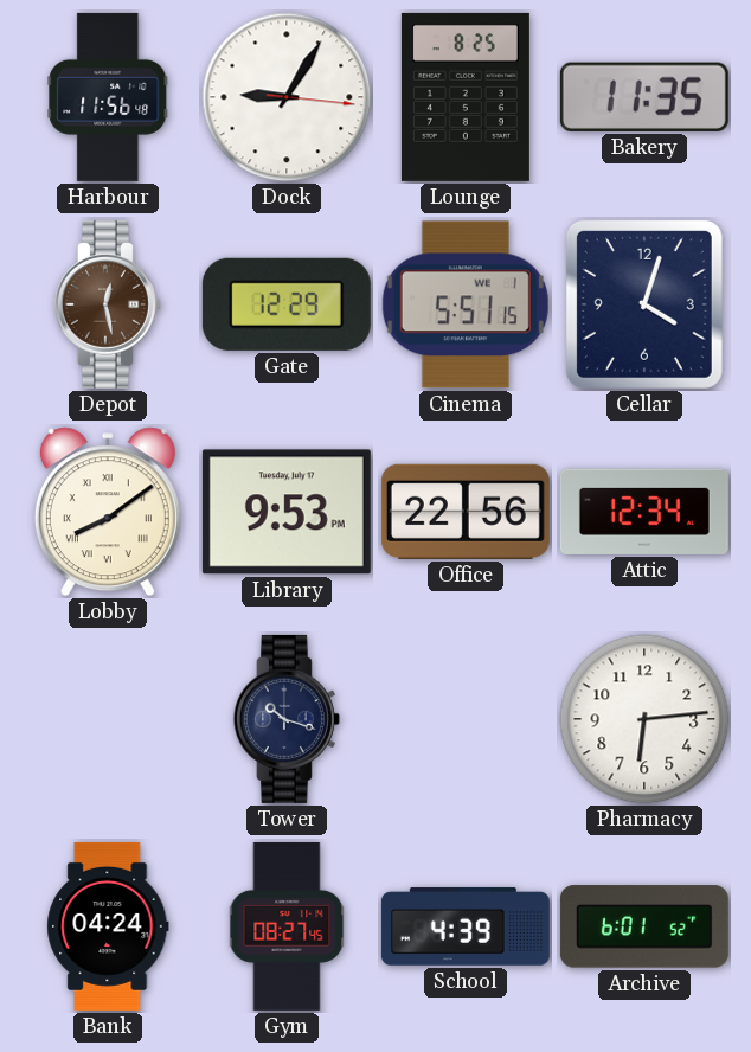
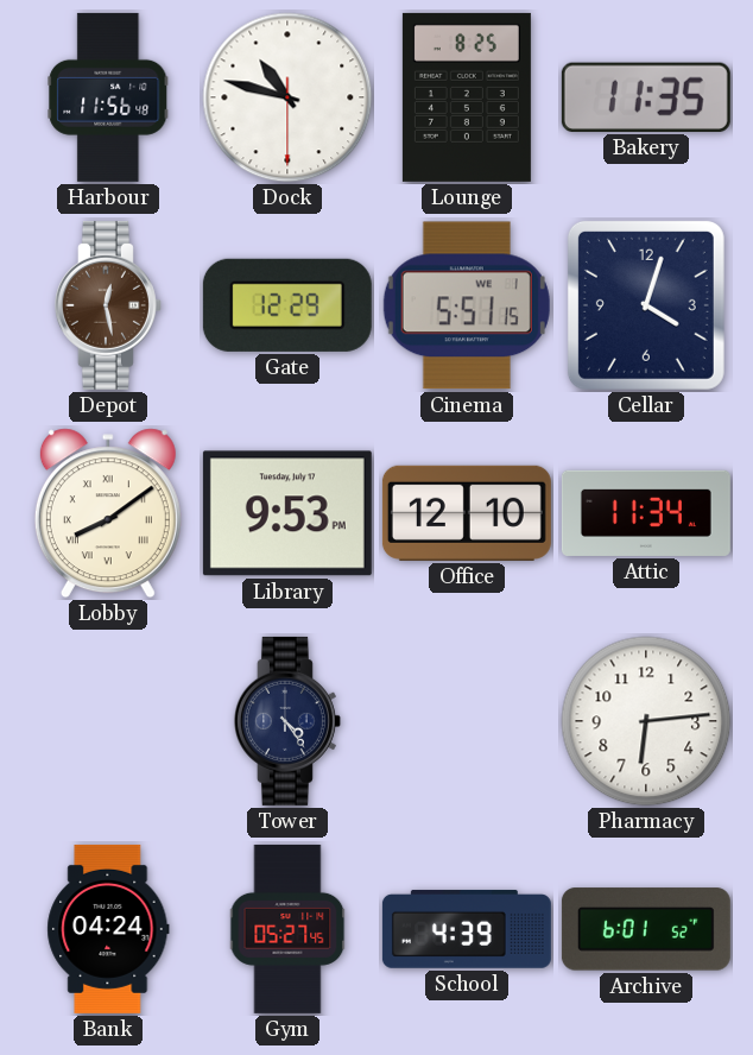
Dock: 9:05 -> 10:47 (287, 97)
Office: 22:56 -> 12:10 (467, 513)
Attic: 12:34 -> 11:34 (646, 513)
Tower: 10:18 -> 4:24 (287, 721)
Gym: 08:27 -> 05:27 (287, 929)
